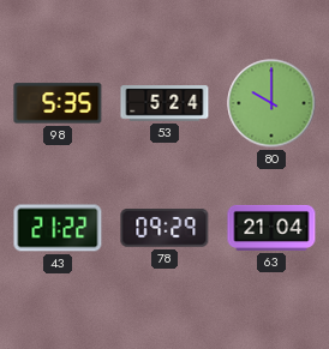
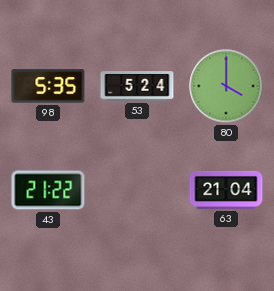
80: 10:00 -> 4:00 (226, 86)
78: 09:29 -> none (164, 229)
